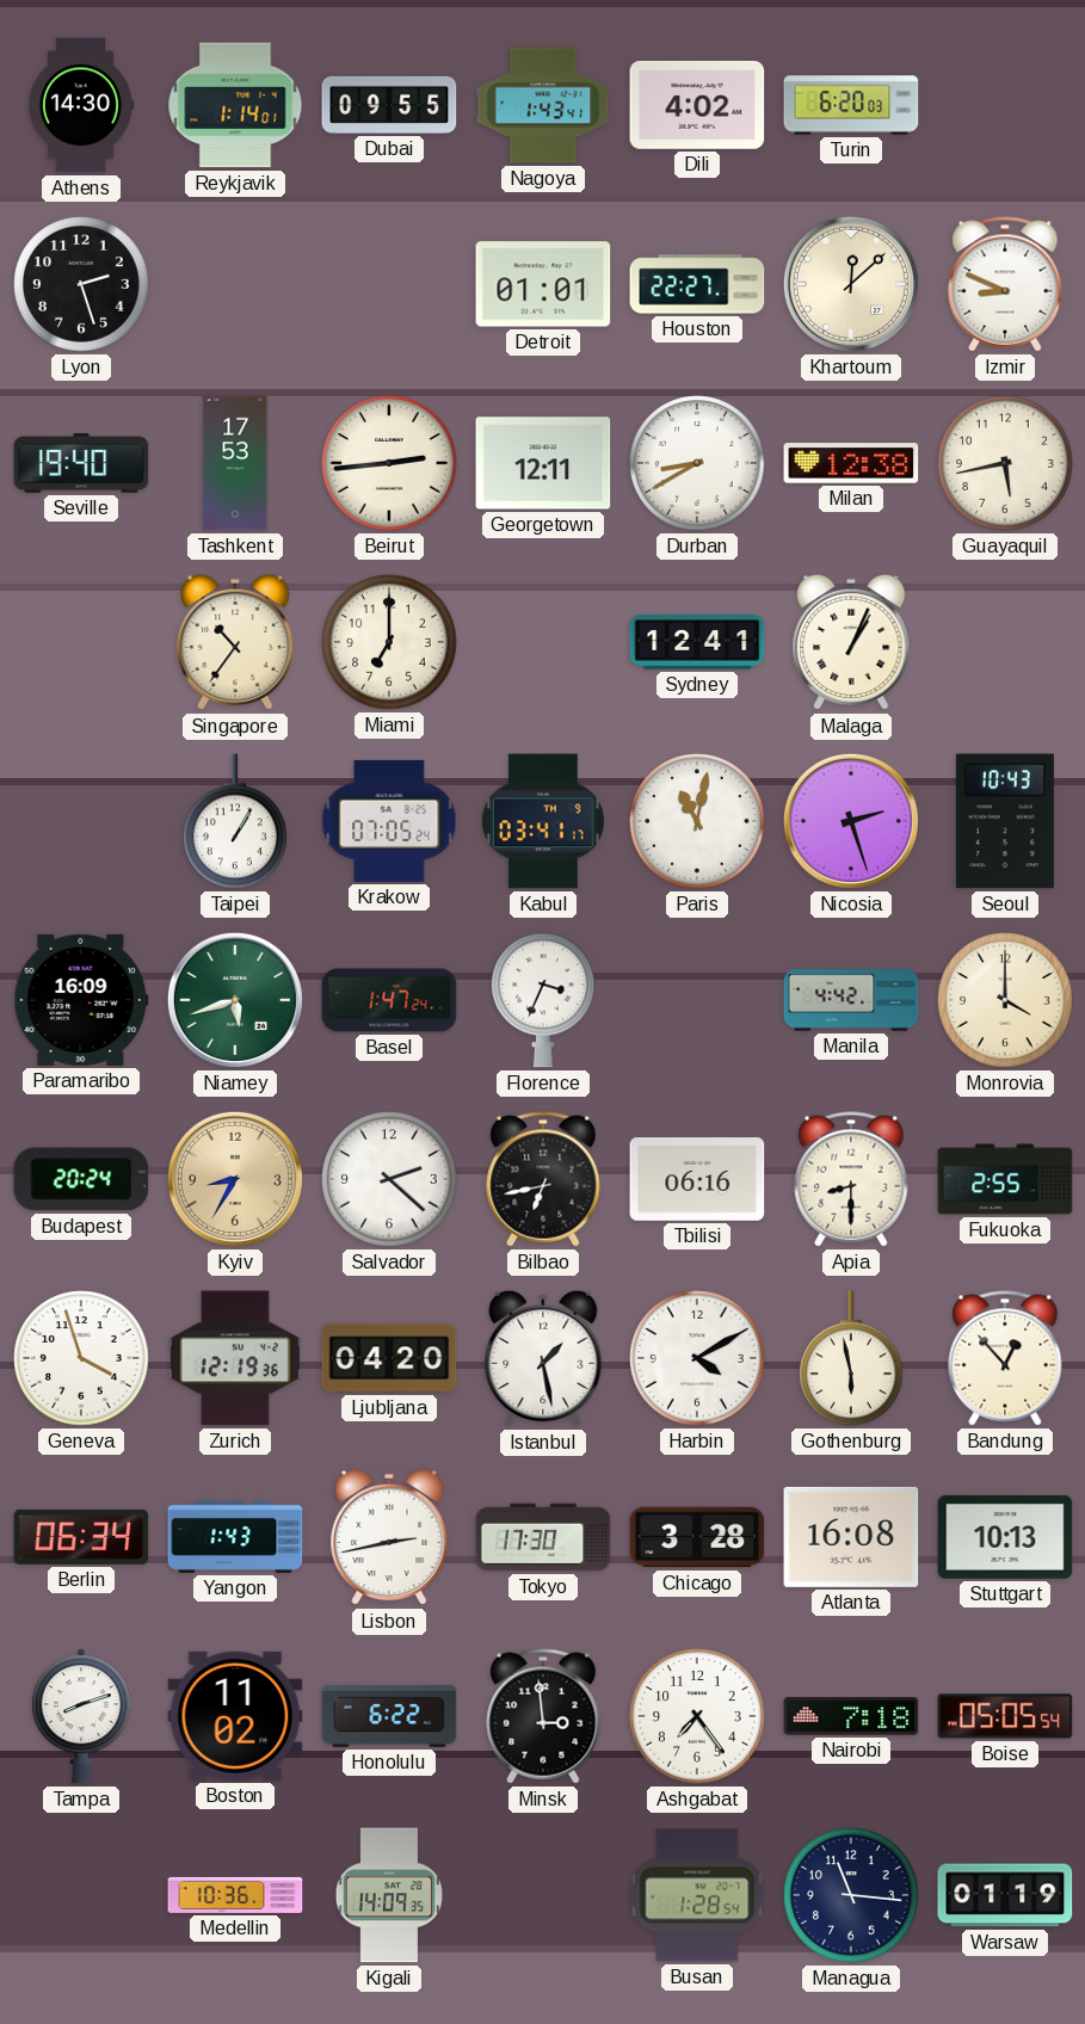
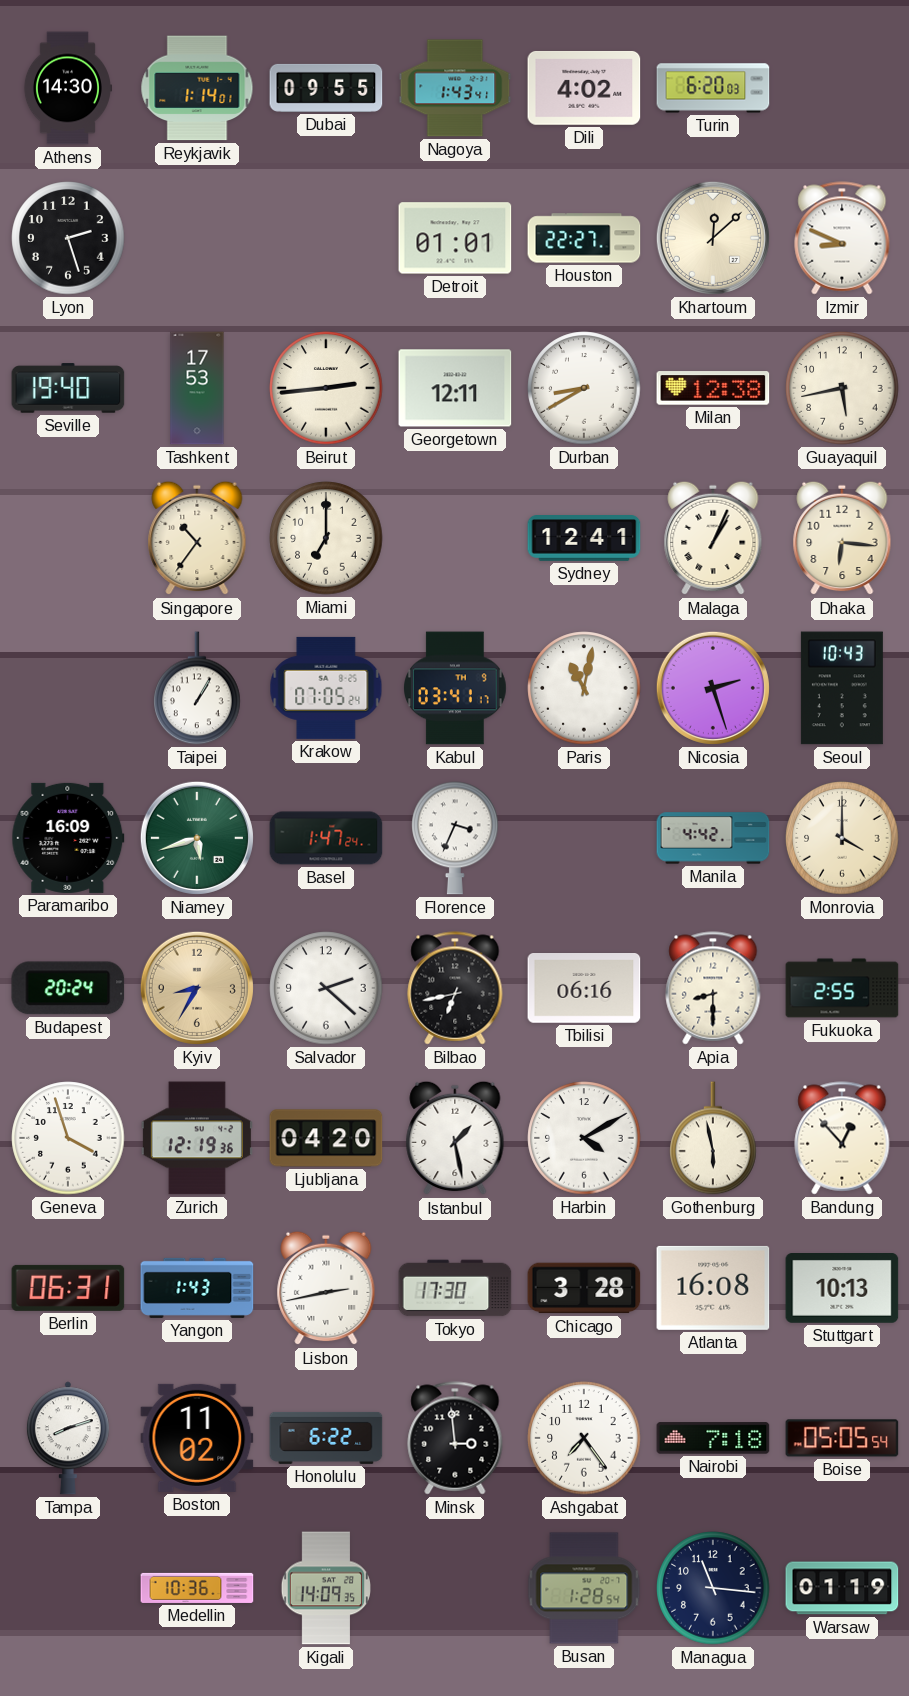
Dhaka: none -> 6:16 (842, 538)
Berlin: 06:34 -> 06:31 (68, 1288)
